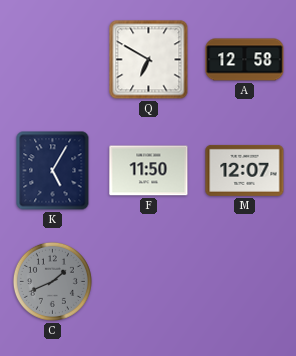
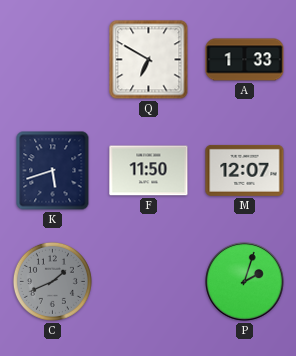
A: 12:58 -> 1:33 (245, 60)
K: 5:05 -> 5:42 (53, 171)
P: none -> 2:03 (245, 282)
